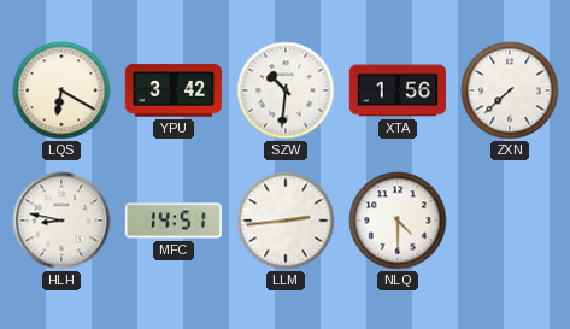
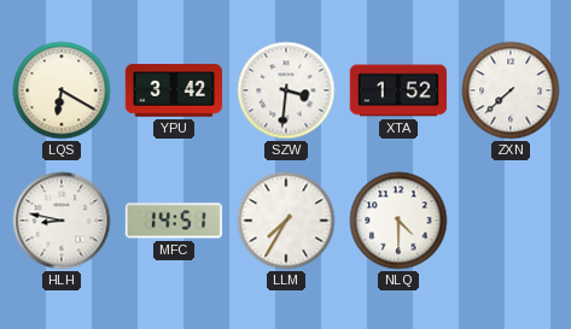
SZW: 10:31 -> 3:31 (286, 90)
XTA: 1:56 -> 1:52 (398, 90)
LLM: 2:44 -> 7:35 (286, 221)
